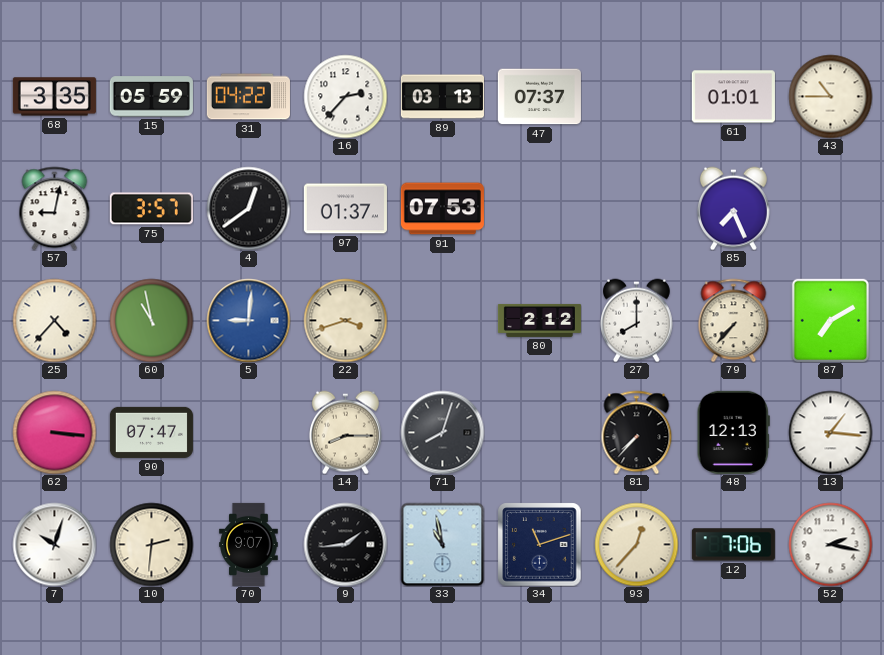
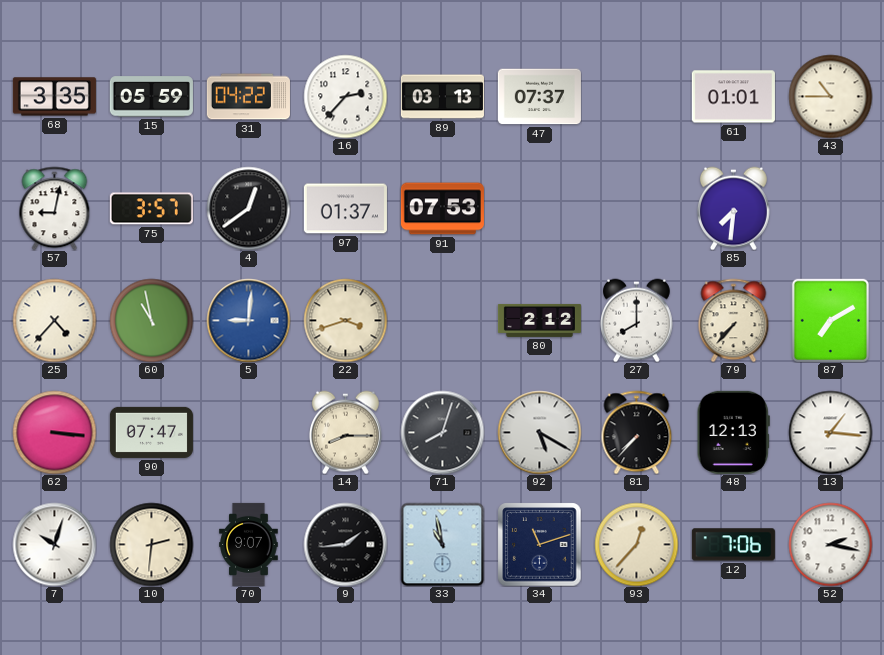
85: 7:26 -> 7:31 (733, 208)
92: none -> 5:20 (539, 432)
